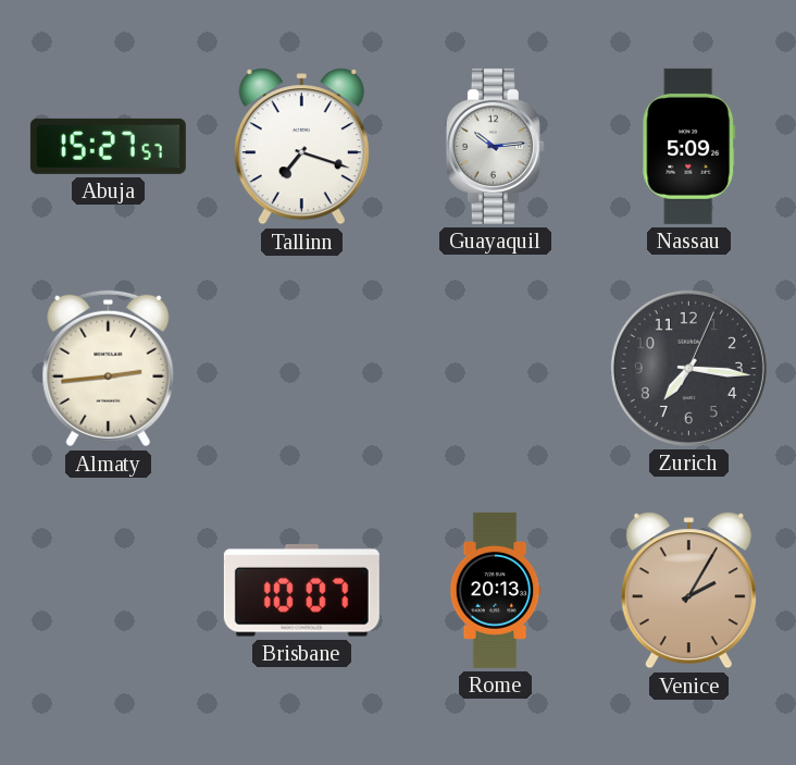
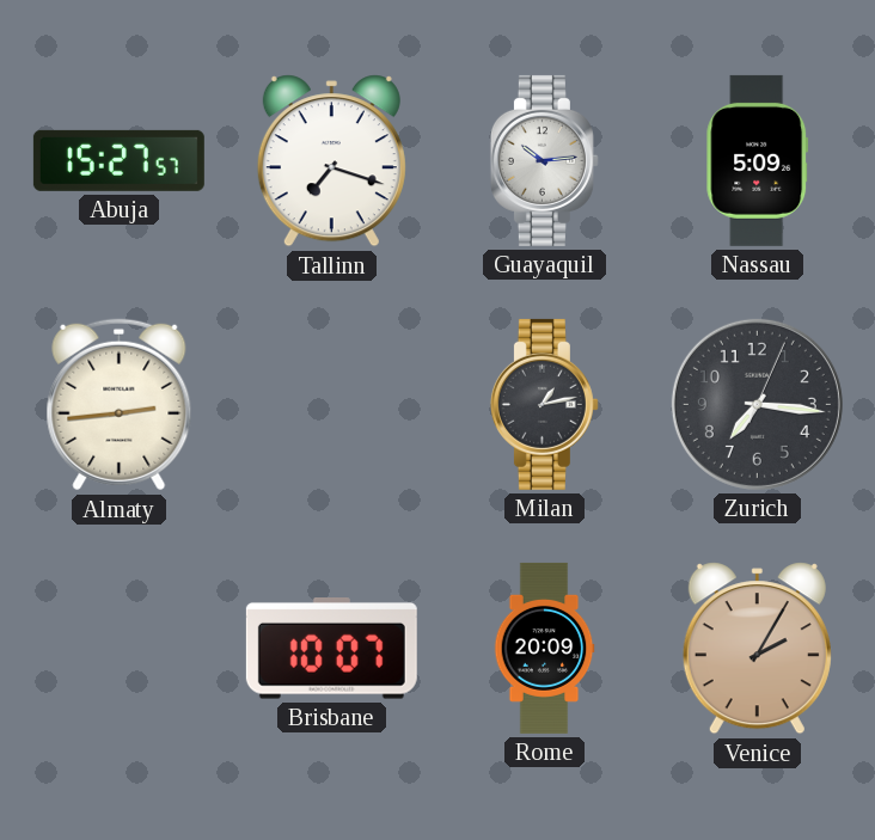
Milan: none -> 1:13 (544, 404)
Rome: 20:13 -> 20:09 (544, 648)
